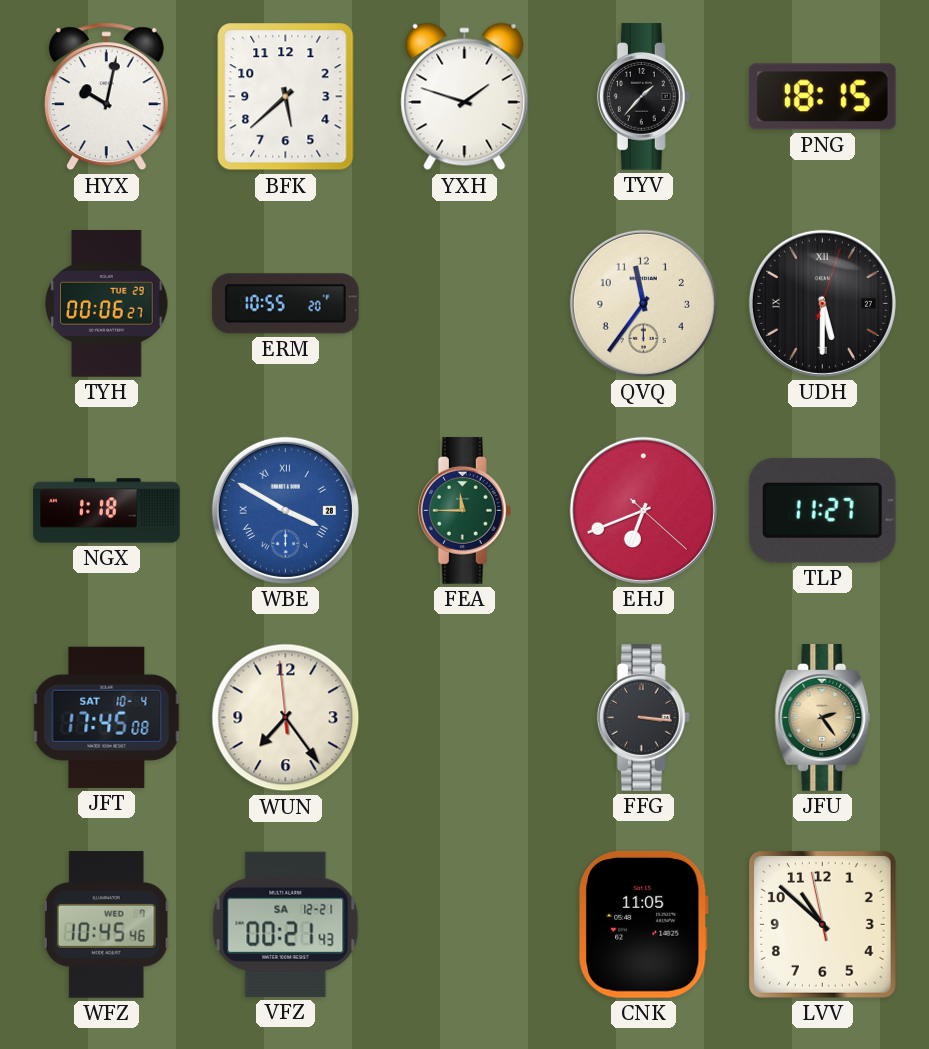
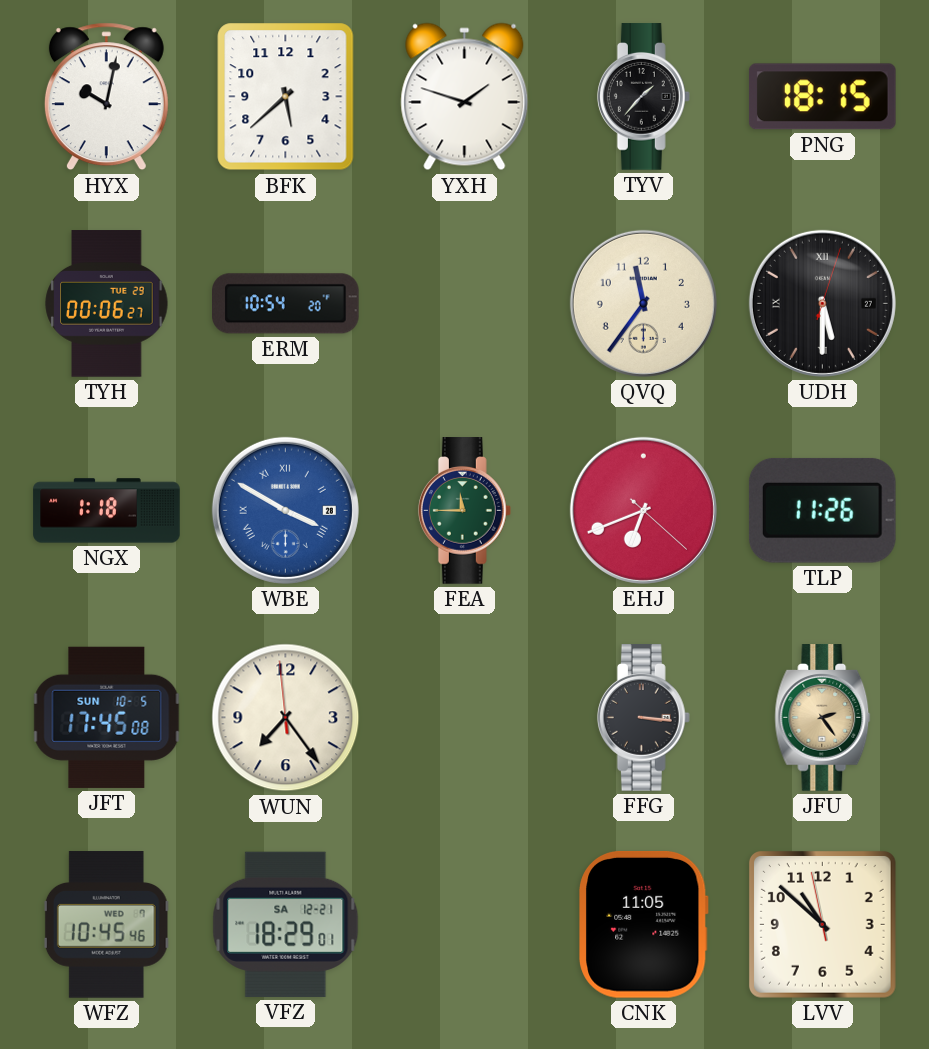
ERM: 10:55 -> 10:54 (286, 304)
TLP: 11:27 -> 11:26 (822, 510)
JFT date: SAT 10-4 -> SUN 10-5 (107, 717)
VFZ: 00:21 -> 18:29 (286, 924)
